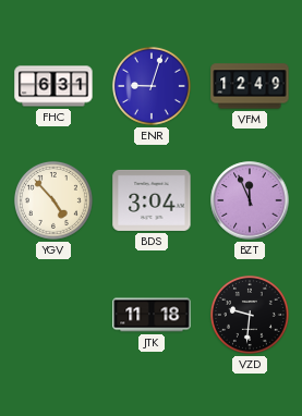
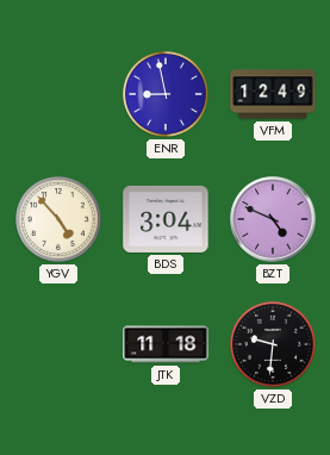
FHC: 6:31 -> none (53, 86)
ENR: 9:03 -> 8:58 (166, 94)
BZT: 11:56 -> 4:49 (273, 219)
